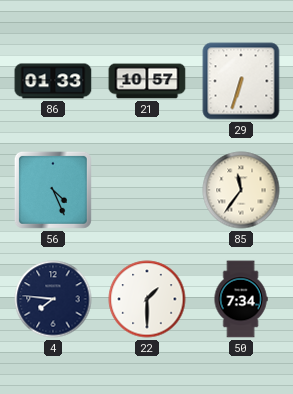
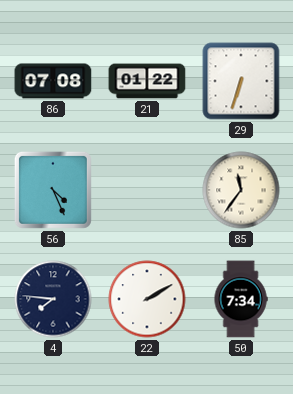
86: 01:33 -> 07:08 (53, 81)
21: 10:57 -> 01:22 (147, 81)
22: 1:30 -> 2:10 (147, 299)
